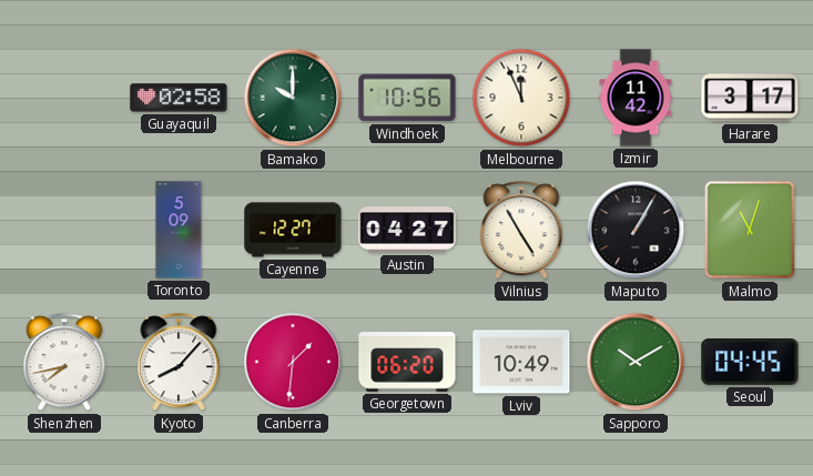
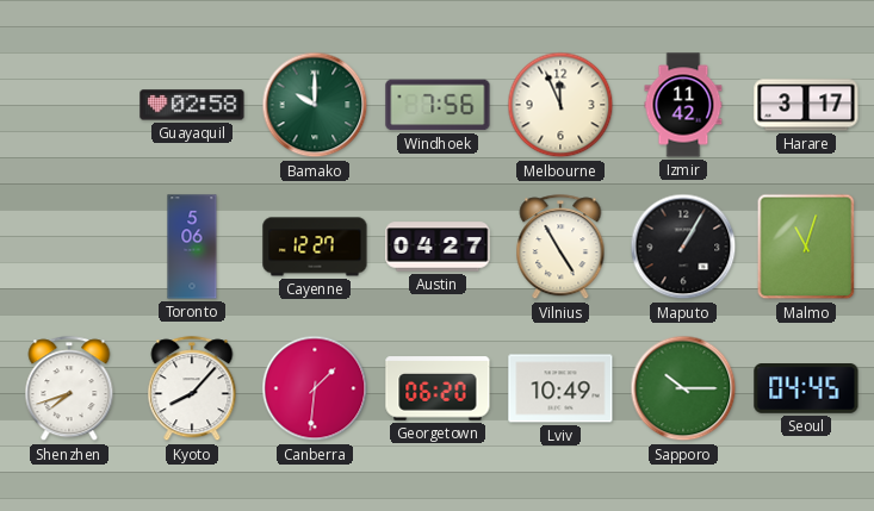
Windhoek: 10:56 -> 7:56 (438, 105)
Toronto: 5:09 -> 5:06 (192, 247)
Shenzhen: 7:43 -> 7:42 (69, 390)
Sapporo: 10:10 -> 10:15 (683, 388)
